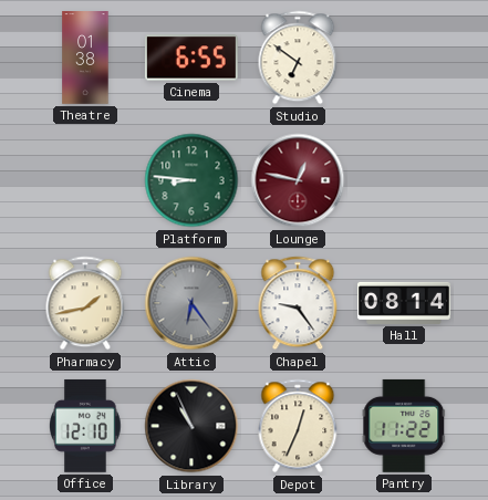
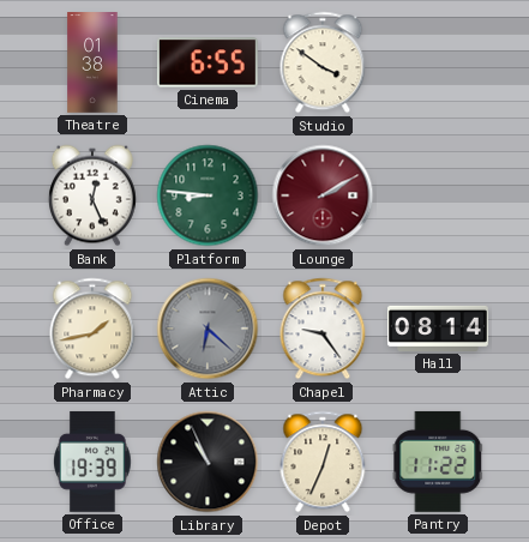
Studio: 6:51 -> 3:51 (323, 62)
Bank: none -> 12:26 (92, 195)
Lounge: 12:47 -> 2:10 (323, 195)
Attic: 6:24 -> 6:22 (208, 329)
Office: 12:10 -> 19:39 (94, 462)
